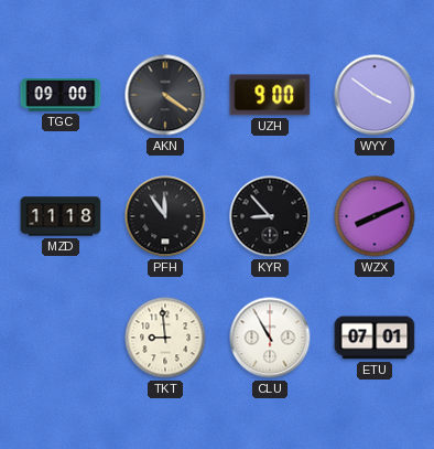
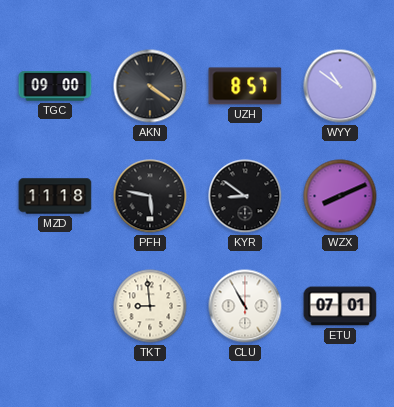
UZH: 9:00 -> 8:57 (245, 86)
WYY: 3:51 -> 10:51 (340, 86)
PFH: 11:54 -> 5:47 (150, 196)
KYR: 8:53 -> 8:51 (245, 196)
